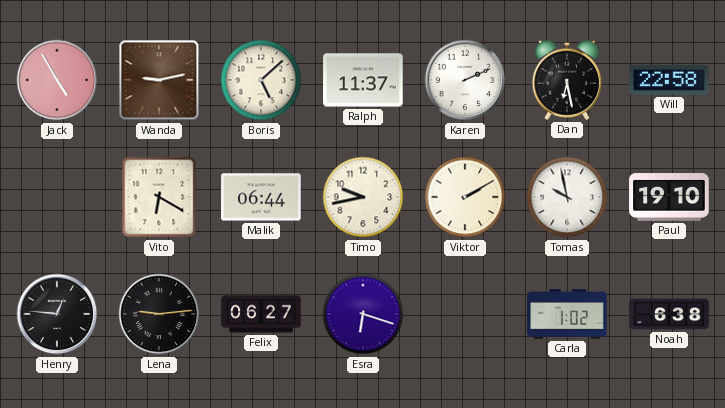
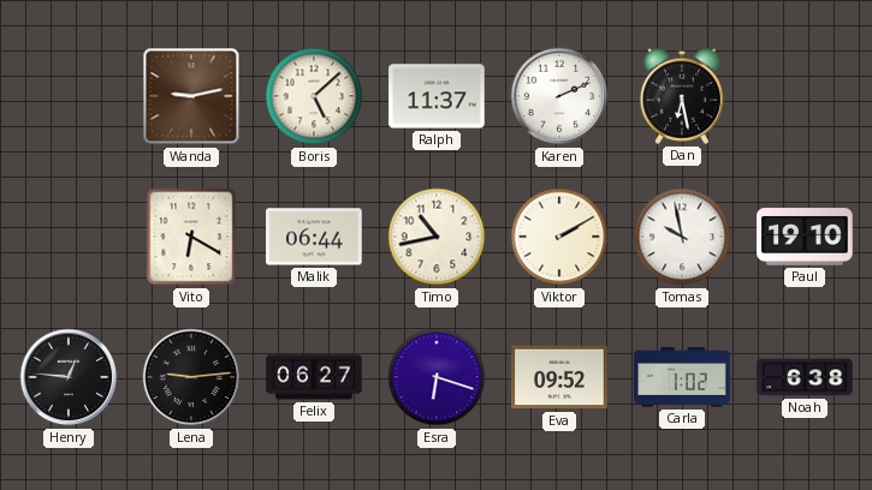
Jack: 4:55 -> none (57, 80)
Will: 22:58 -> none (669, 80)
Timo: 9:43 -> 10:43 (437, 237)
Eva: none -> 09:52 (559, 377)
